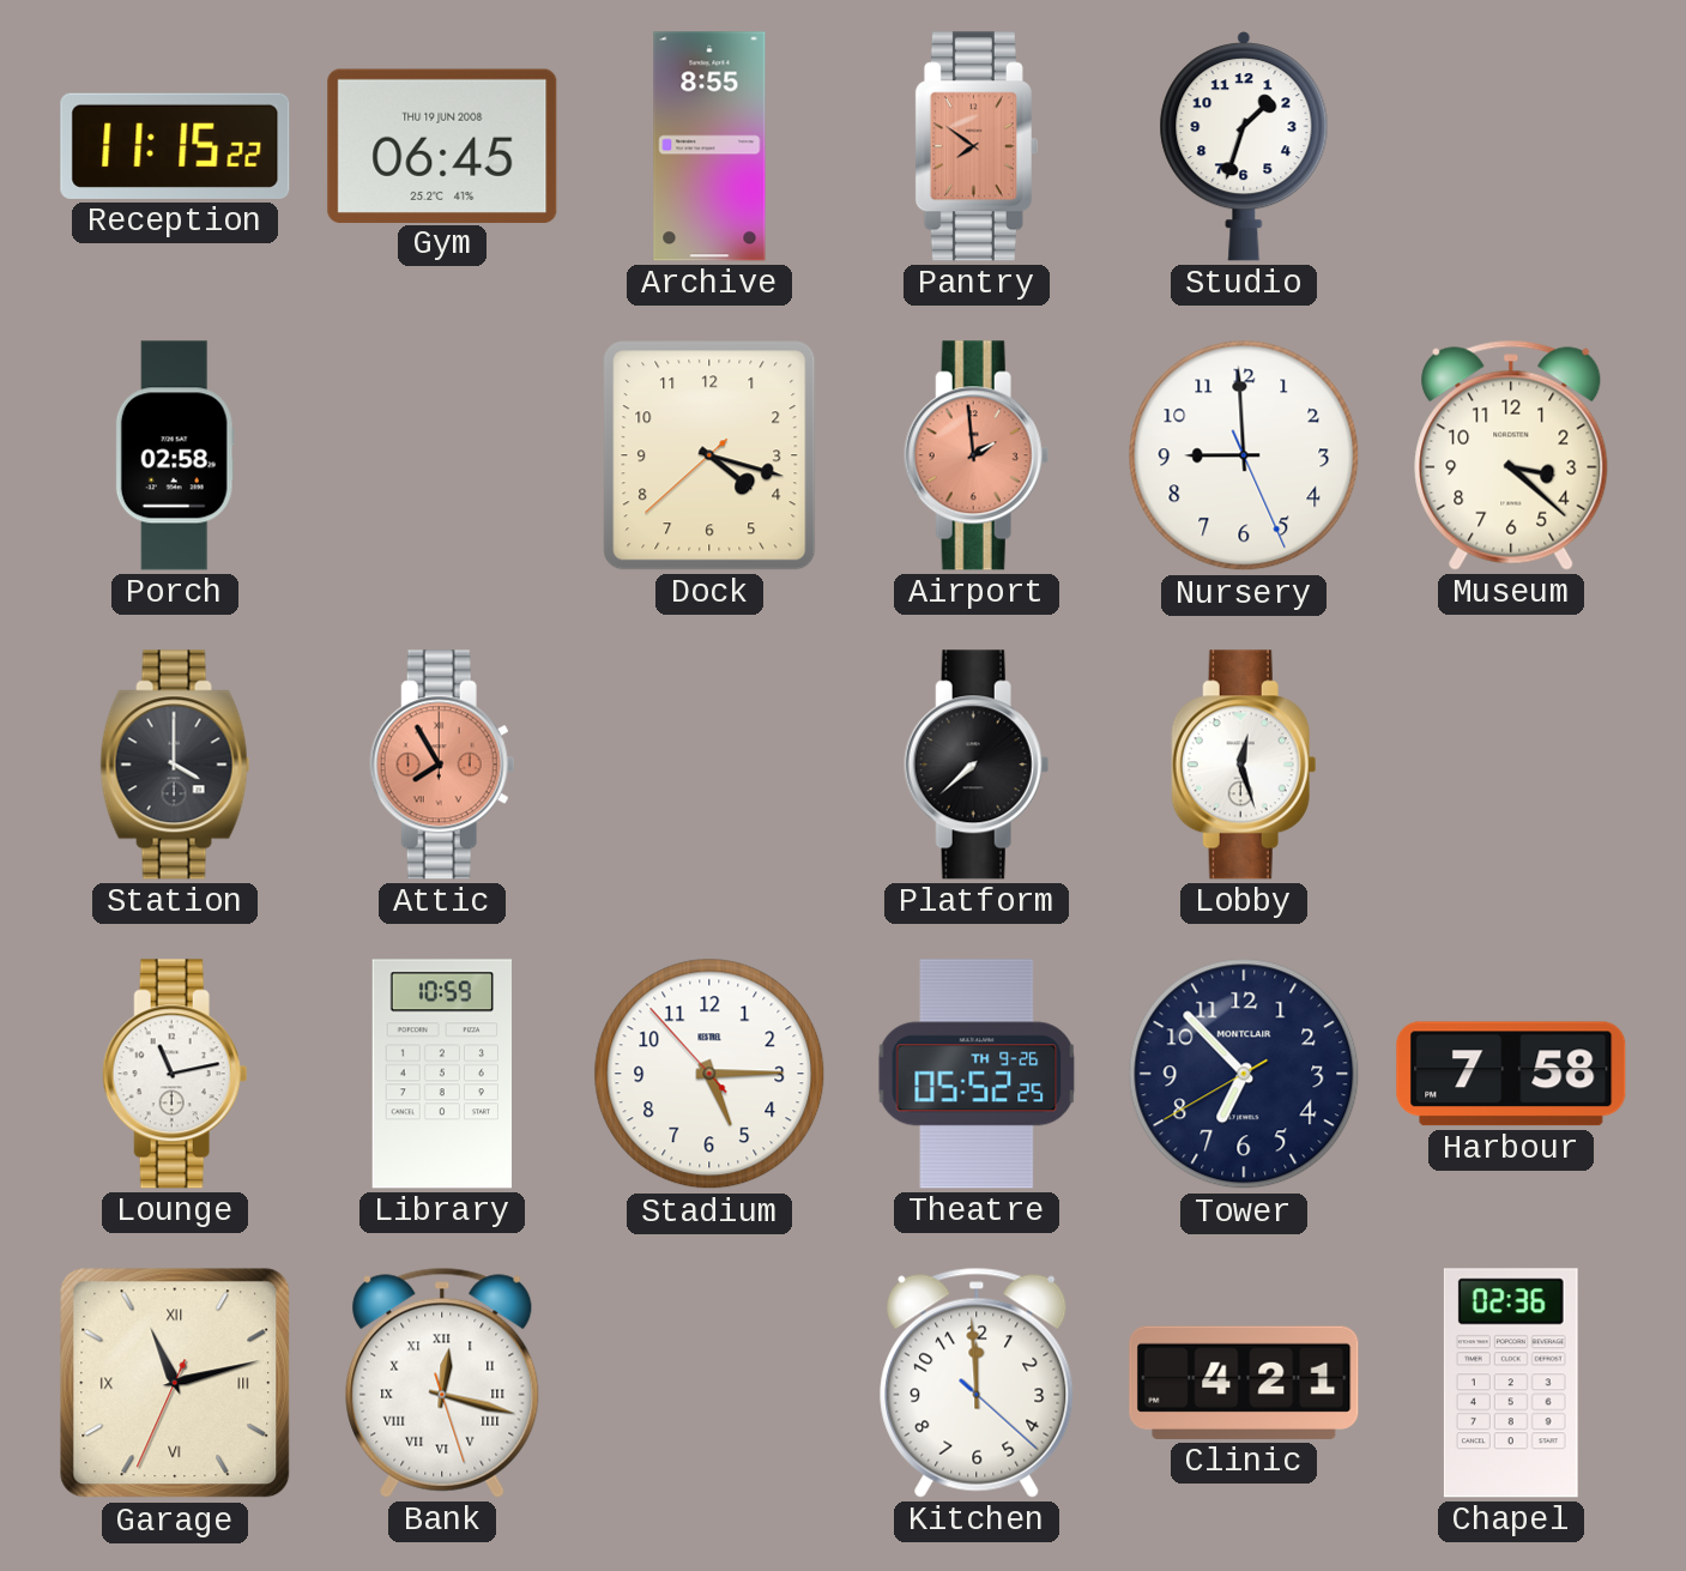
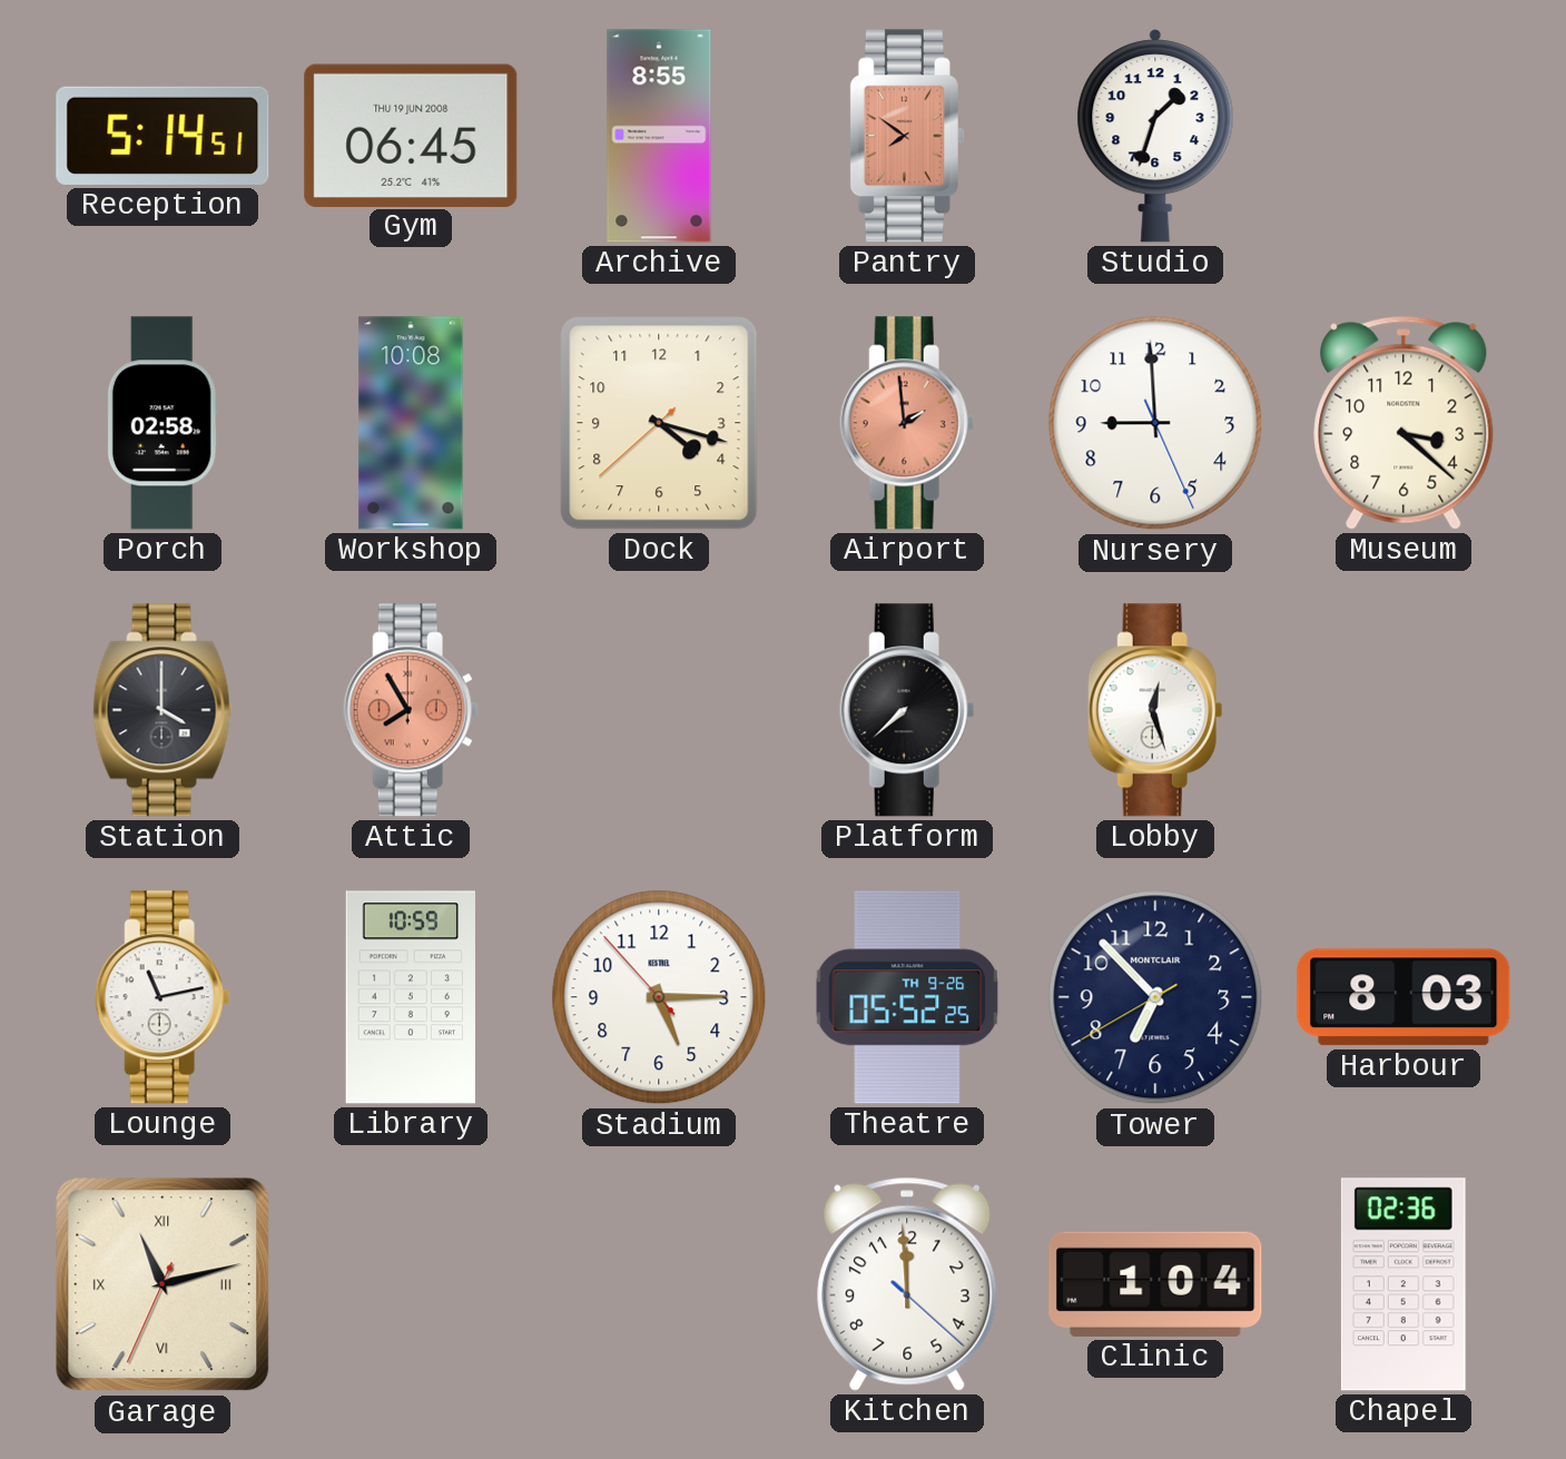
Reception: 11:15 -> 5:14 (162, 136)
Workshop: none -> 10:08 (411, 423)
Harbour: 7:58 -> 8:03 (1404, 997)
Bank: 12:17 -> none (442, 1383)
Clinic: 4:21 -> 1:04 (1155, 1284)
